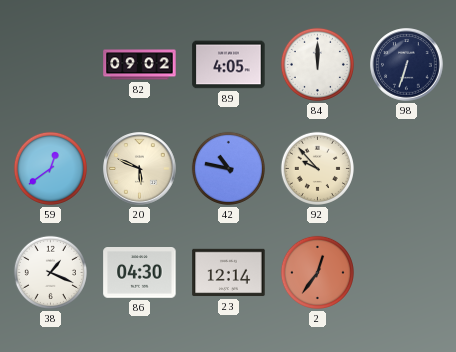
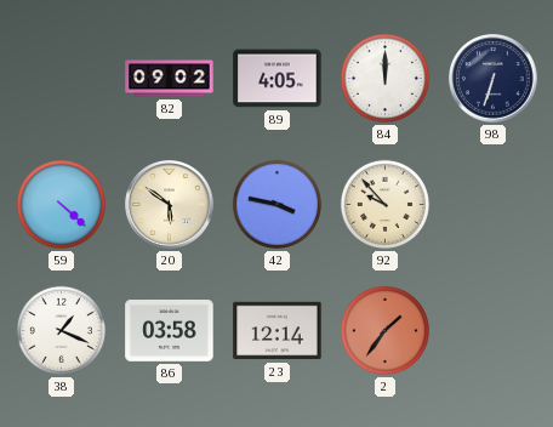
59: 12:39 -> 4:22 (61, 204)
20: 5:49 -> 5:51 (170, 205)
42: 10:47 -> 3:47 (276, 204)
86: 04:30 -> 03:58 (170, 331)
2: 12:36 -> 1:36 (384, 330)
